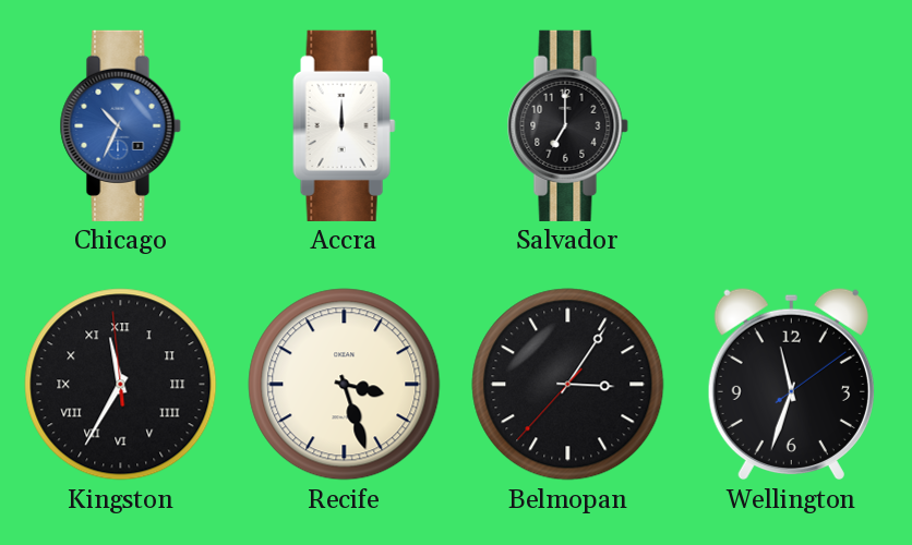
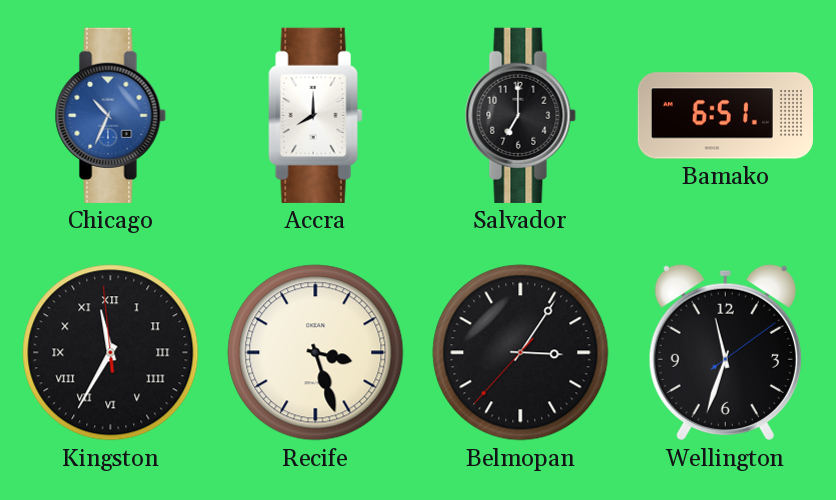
Accra: 12:00 -> 8:00 (316, 115)
Bamako: none -> 6:51 (725, 116)
